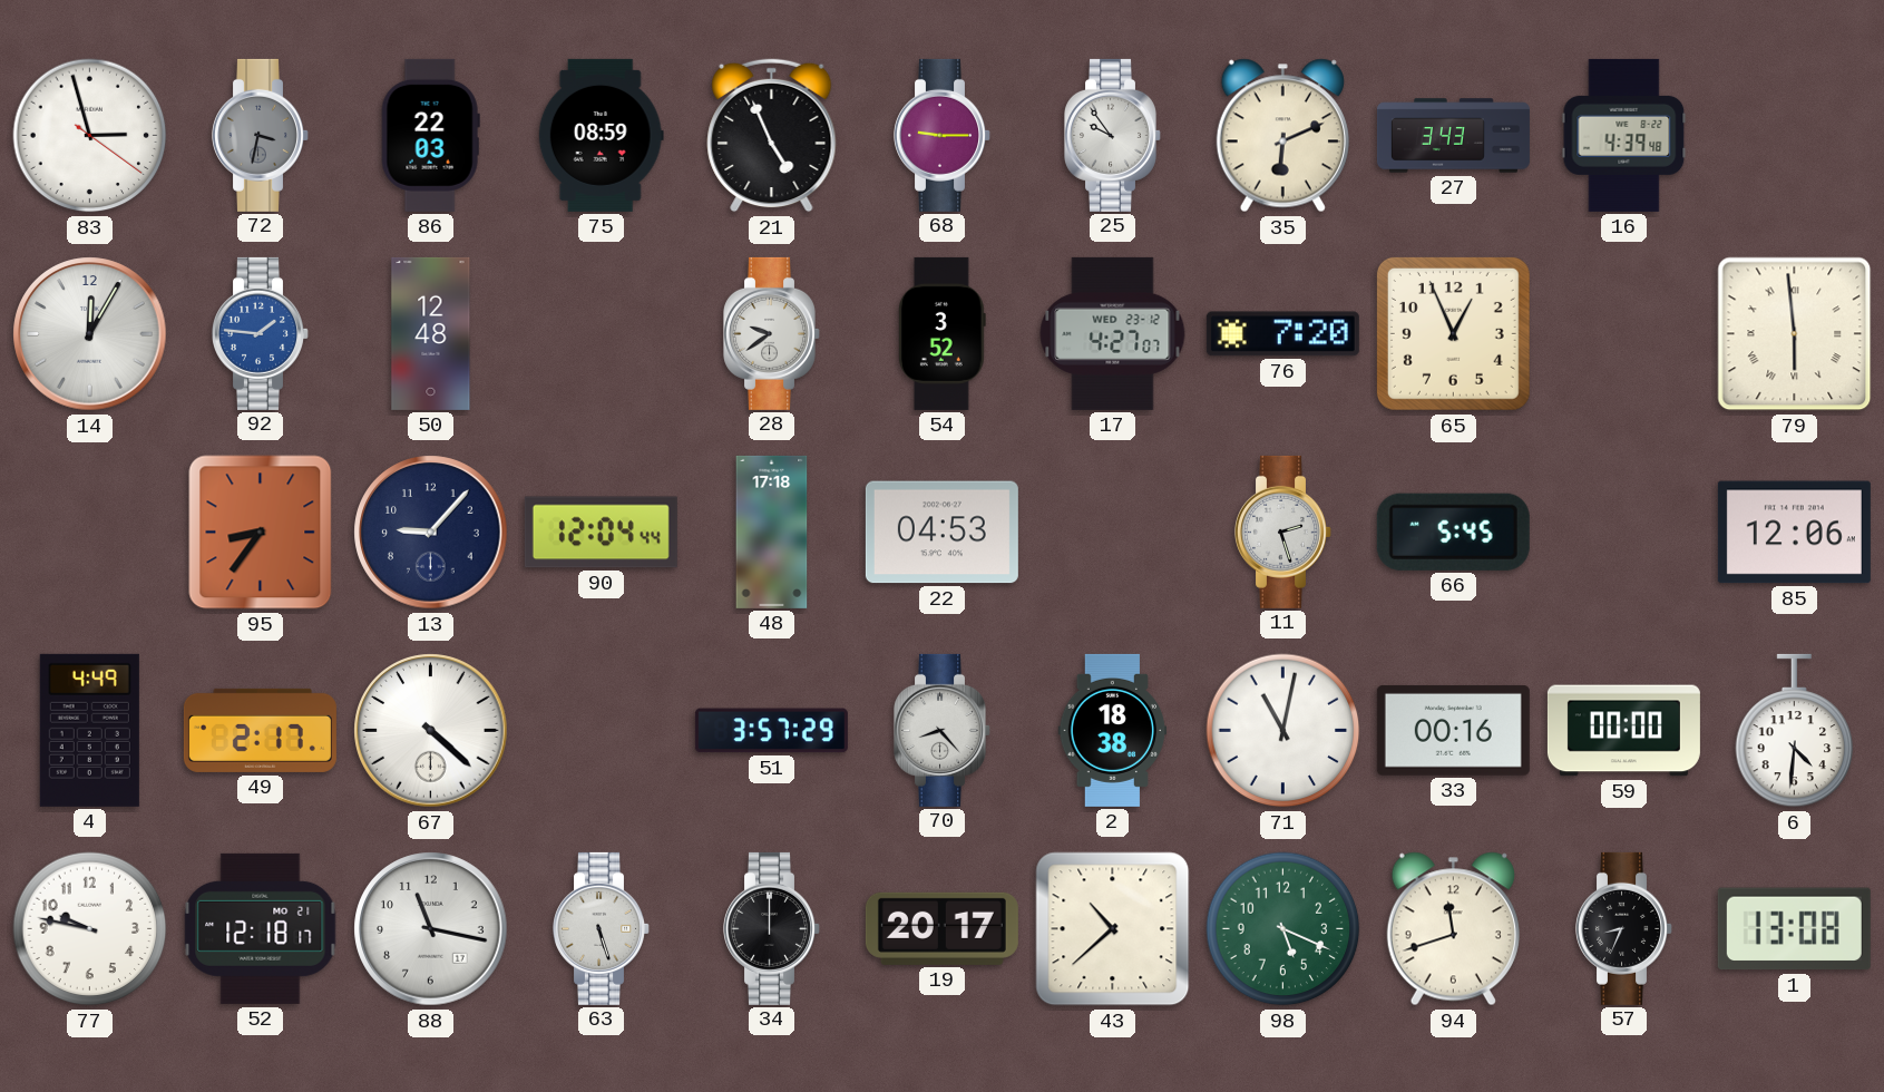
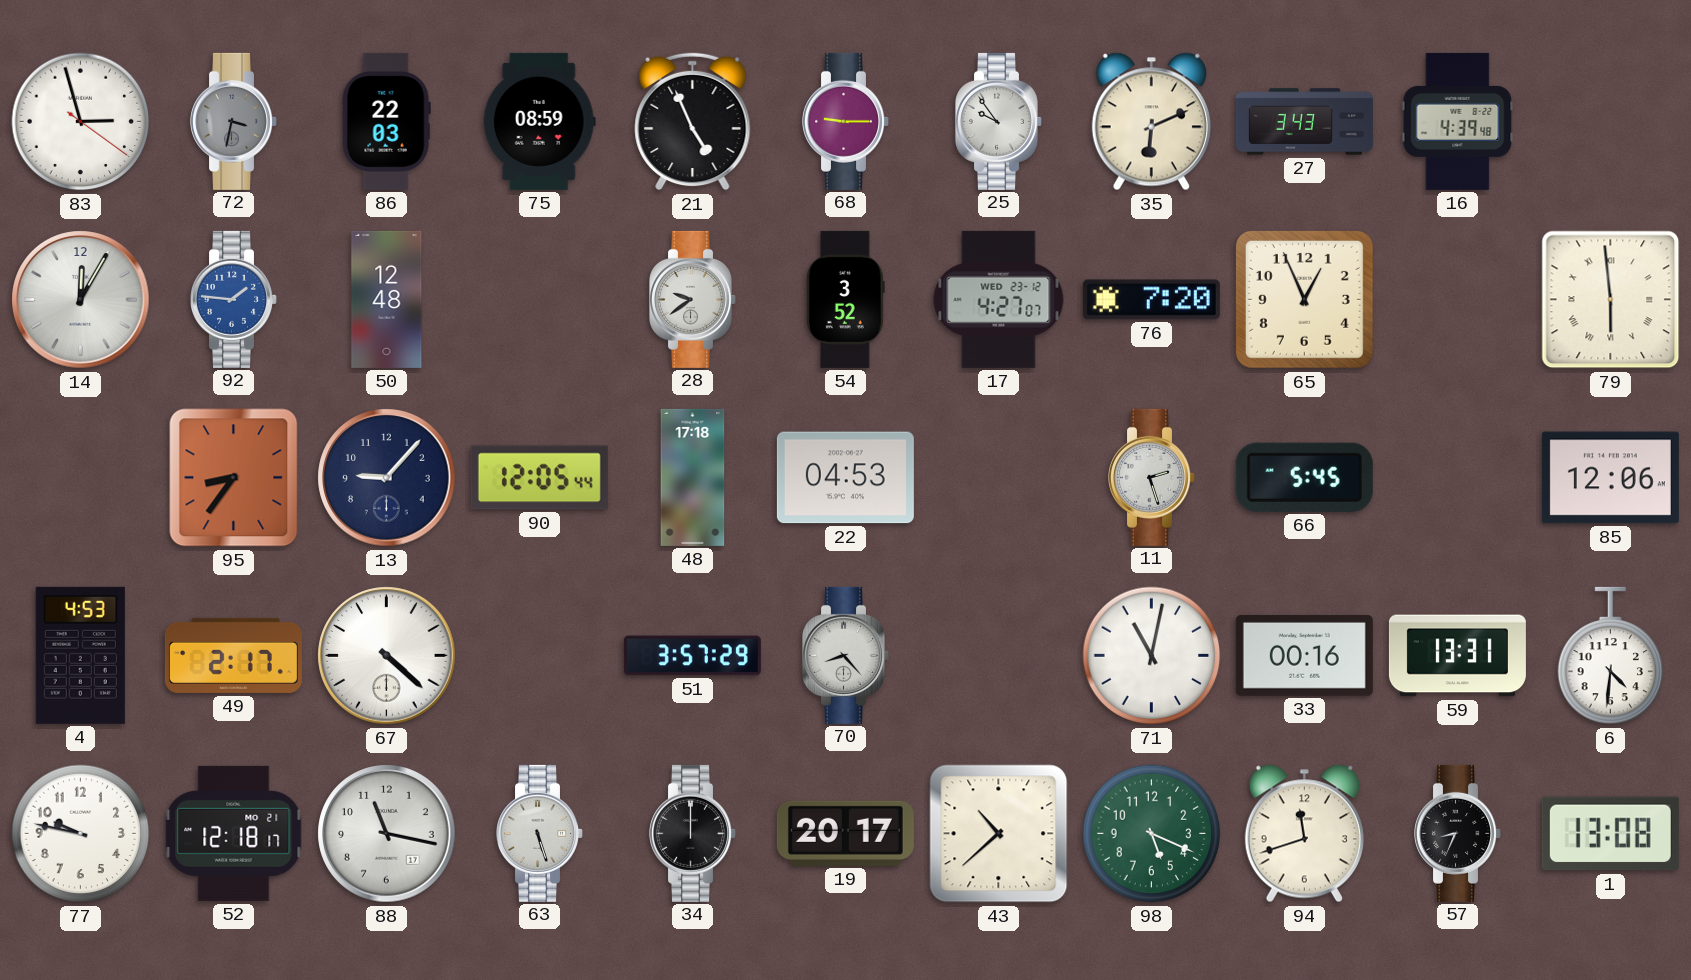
90: 12:04 -> 12:05 (539, 478)
4: 4:49 -> 4:53 (80, 655)
2: 18:38 -> none (1113, 730)
59: 00:00 -> 13:31 (1457, 656)
